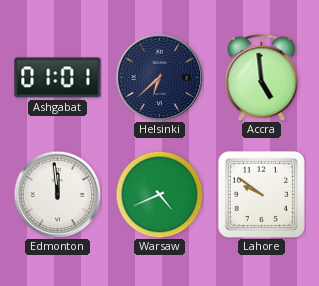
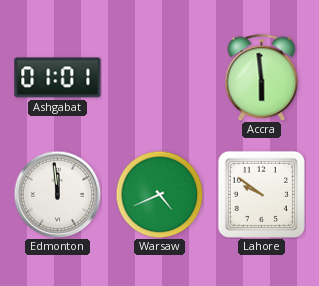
Helsinki: 6:38 -> none (159, 77)
Accra: 4:59 -> 5:59 (262, 77)
